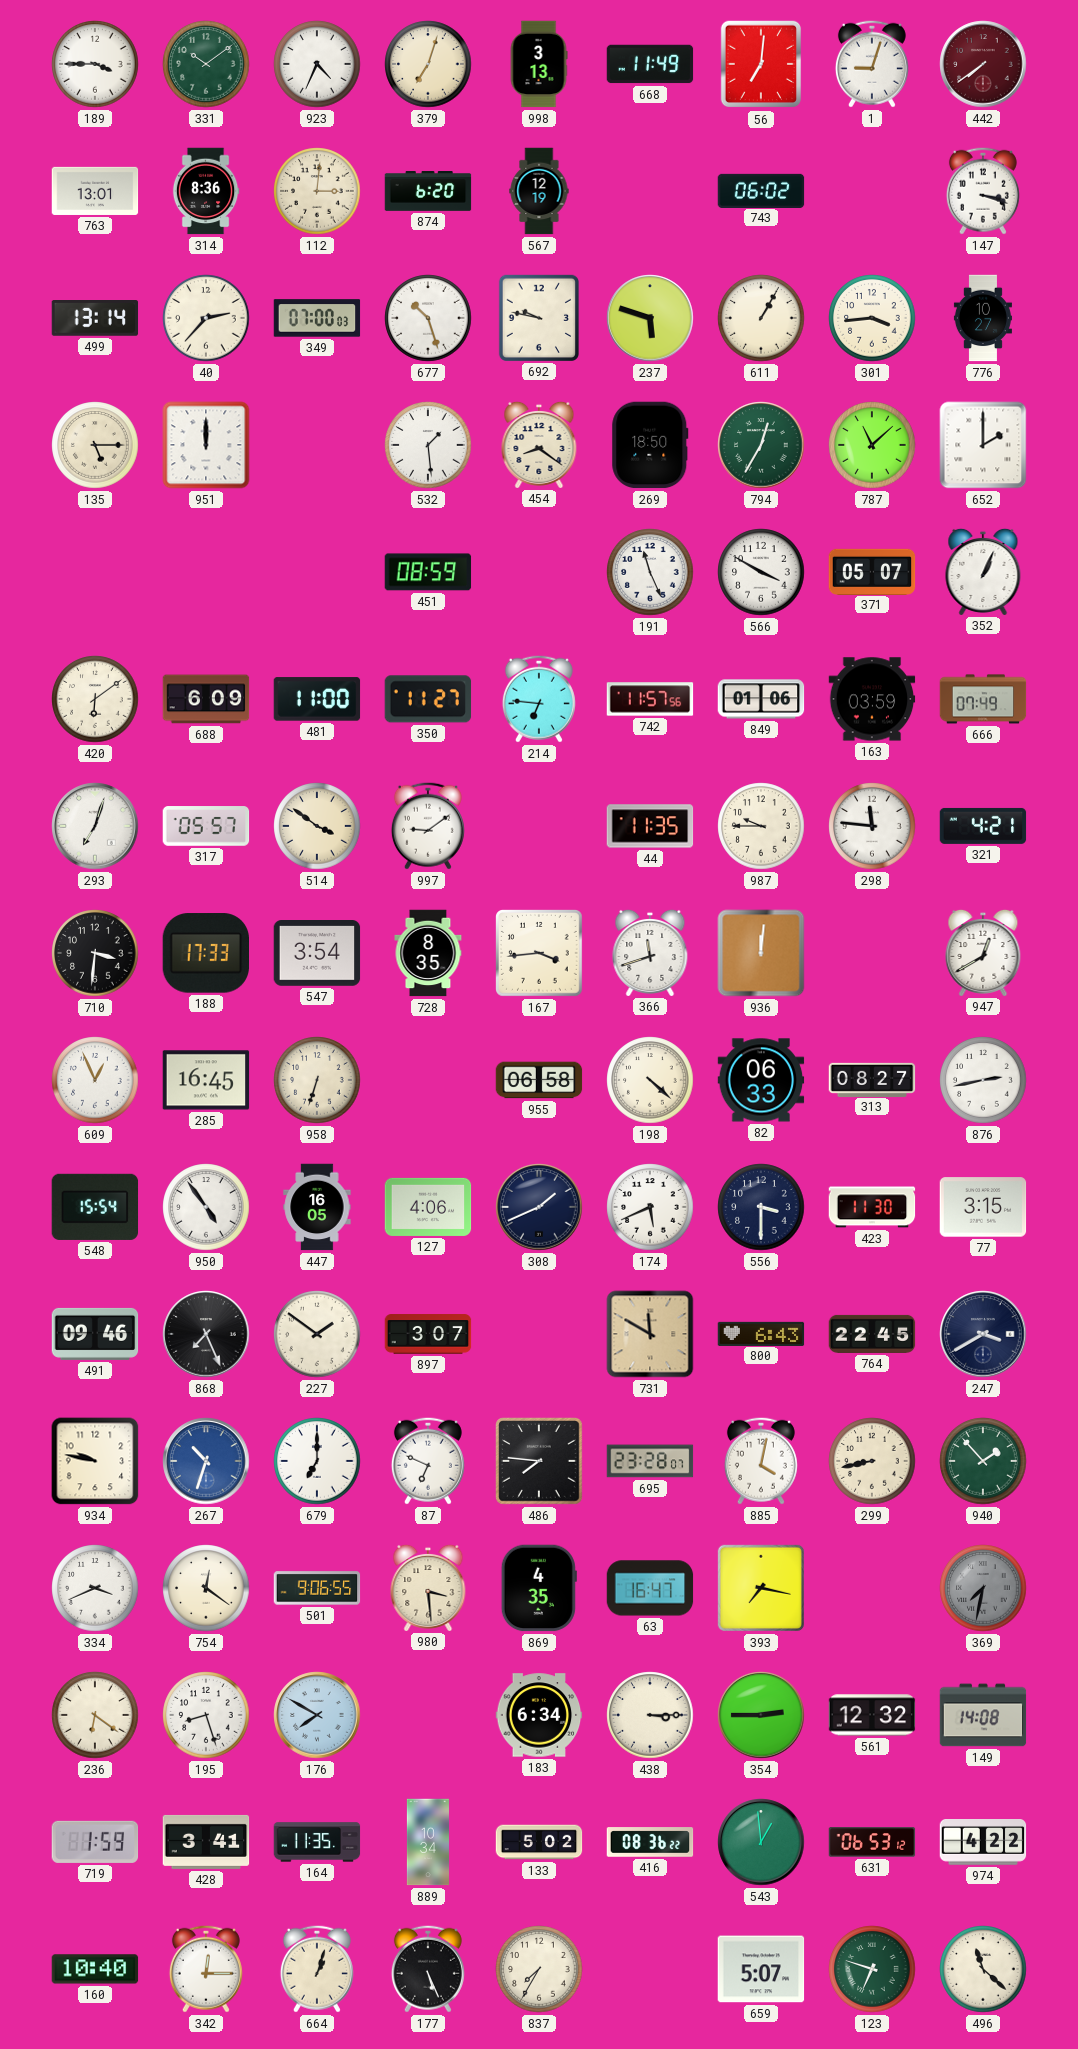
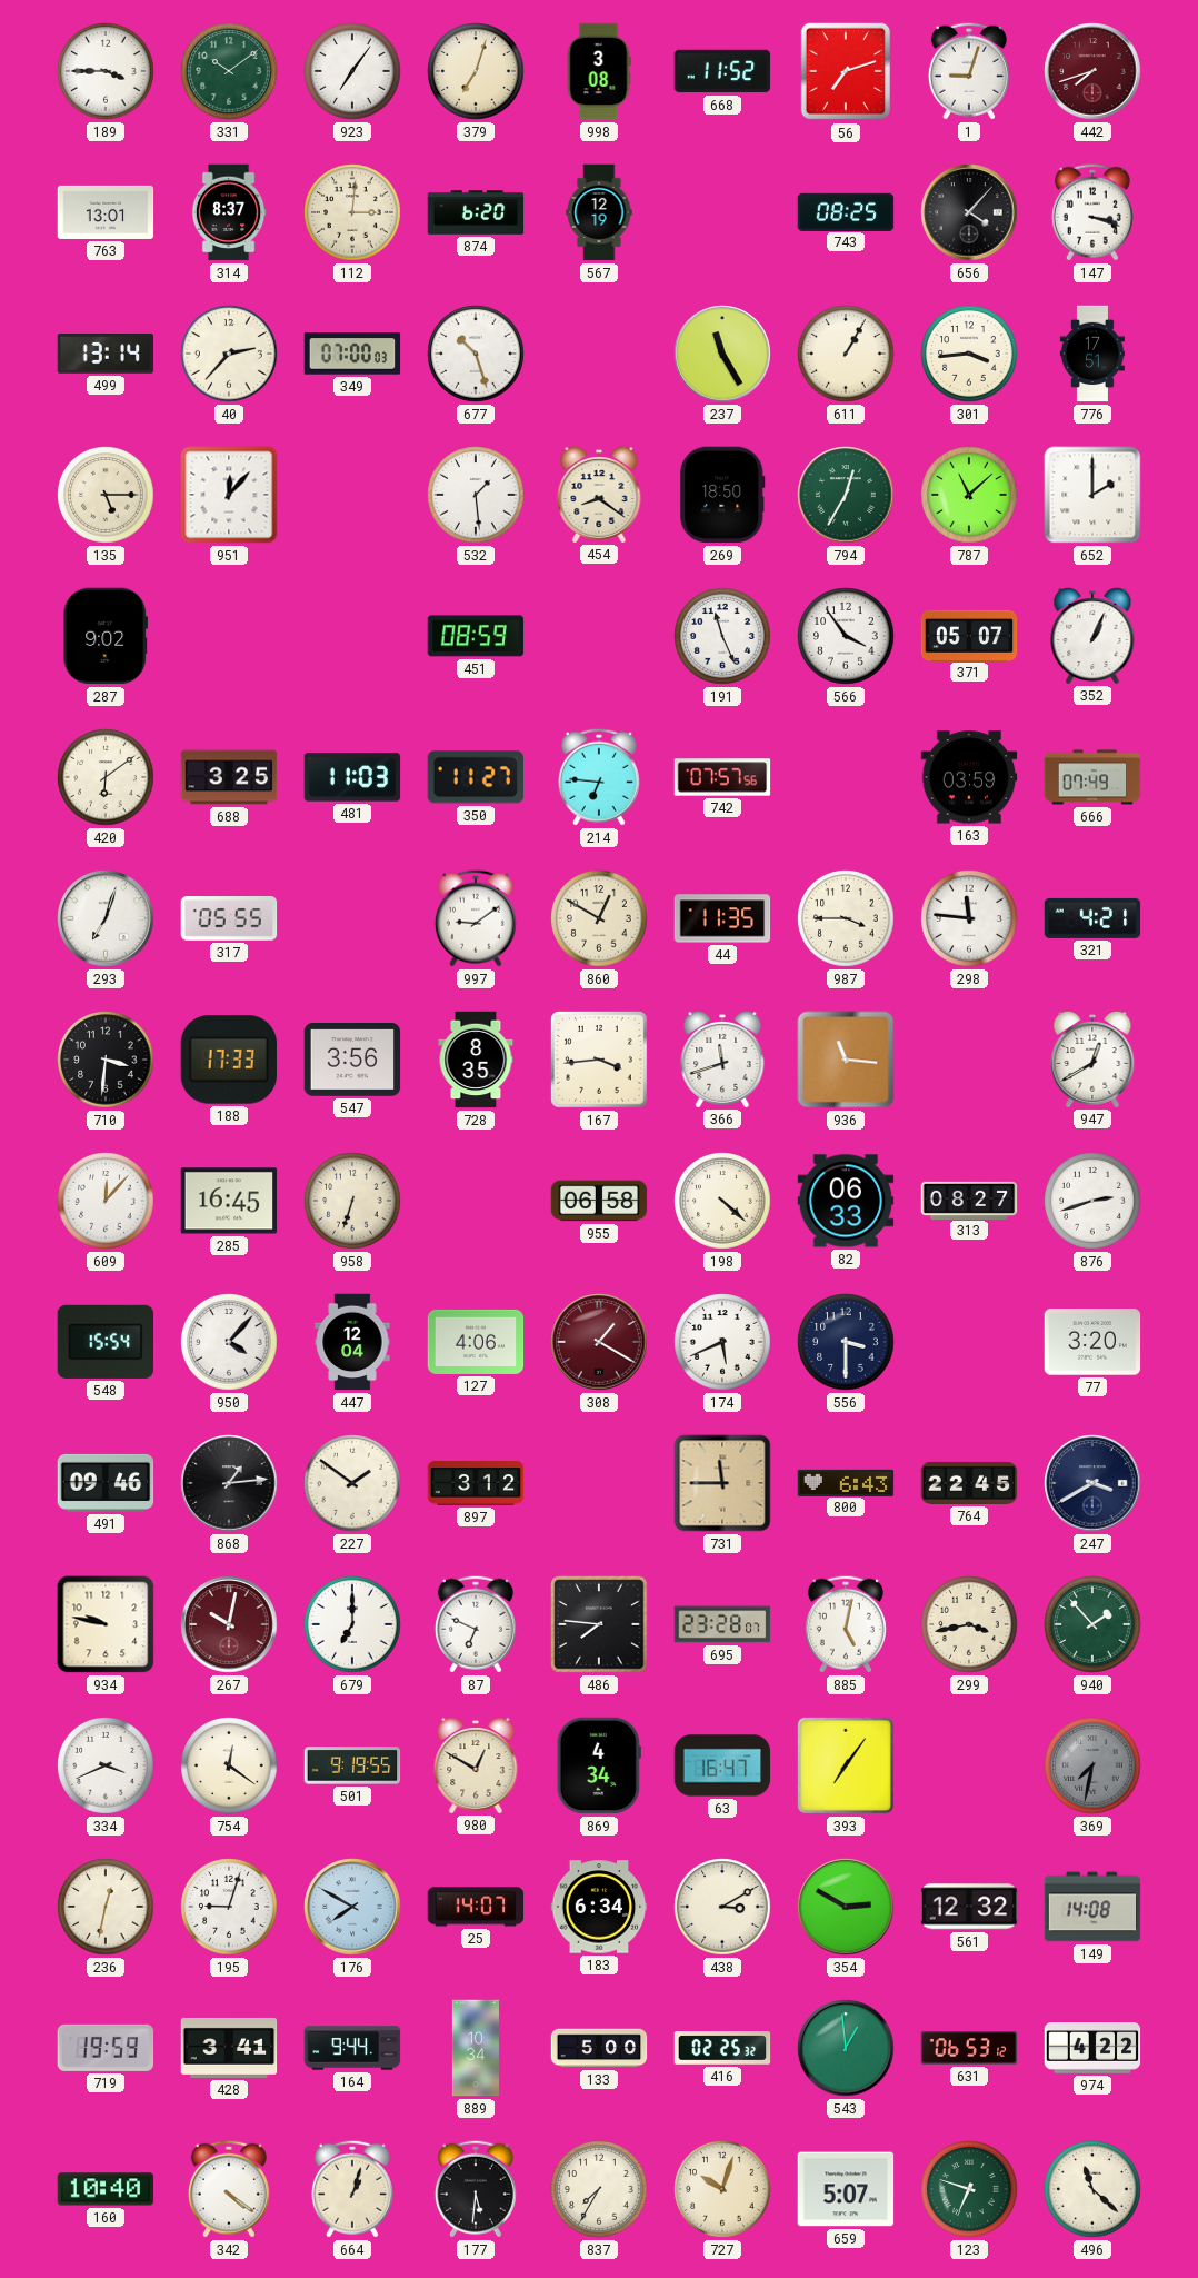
923: 4:34 -> 7:06 (352, 71)
998: 3:13 -> 3:08 (599, 71)
668: 11:49 -> 11:52 (722, 71)
56: 7:01 -> 7:12 (846, 71)
442: 7:39 -> 7:42 (1092, 71)
314: 8:36 -> 8:37 (229, 212)
743: 06:02 -> 08:25 (846, 211)
656: none -> 4:07 (969, 212)
692: 9:47 -> none (538, 317)
237: 5:48 -> 11:25 (722, 354)
776: 10:27 -> 17:51 (1092, 354)
951: 12:00 -> 12:07 (229, 495)
287: none -> 9:02 (104, 636)
566: 3:50 -> 3:54 (846, 636)
688: 6:09 -> 3:25 (229, 777)
481: 11:00 -> 11:03 (352, 777)
742: 11:57 -> 07:57 (722, 777)
849: 01:06 -> none (761, 699)
317: 05:57 -> 05:55 (229, 918)
514: 3:51 -> none (317, 826)
860: none -> 12:50 (599, 918)
987: 9:45 -> 3:45 (846, 918)
547: 3:54 -> 3:56 (352, 1061)
936: 12:01 -> 11:16 (846, 1060)
609: 12:56 -> 12:07 (106, 1201)
876: 2:43 -> 2:42 (1092, 1201)
950: 4:54 -> 4:07 (229, 1342)
447: 16:05 -> 12:04 (352, 1342)
308: 1:41 -> 1:20 (599, 1342)
308 dial: navy -> burgundy (599, 1342)
423: 11:30 -> none (872, 1207)
77: 3:15 -> 3:20 (1092, 1342)
868: 7:26 -> 1:14 (229, 1483)
897: 3:07 -> 3:12 (476, 1483)
731: 11:50 -> 11:45 (722, 1483)
267: 10:33 -> 10:02 (229, 1624)
267 dial: blue -> burgundy (229, 1624)
885: 4:02 -> 5:02 (846, 1624)
299: 8:43 -> 3:43 (969, 1624)
501: 9:06 -> 9:19 (352, 1765)
980: 3:29 -> 12:50 (476, 1764)
869: 4:35 -> 4:34 (599, 1765)
393: 7:17 -> 7:06 (846, 1765)
236: 6:21 -> 12:32 (106, 1907)
195: 8:27 -> 9:03 (229, 1907)
25: none -> 14:07 (476, 1907)
438: 3:15 -> 3:10 (722, 1907)
354: 2:45 -> 2:50 (846, 1907)
719: 1:59 -> 19:59 (106, 2048)
164: 11:35 -> 9:44 (352, 2048)
133: 5:02 -> 5:00 (599, 2048)
416: 08:36 -> 02:25 (722, 2048)
342: 12:15 -> 4:21 (229, 2189)
177: 5:26 -> 5:31 (476, 2189)
727: none -> 10:03 (722, 2189)
